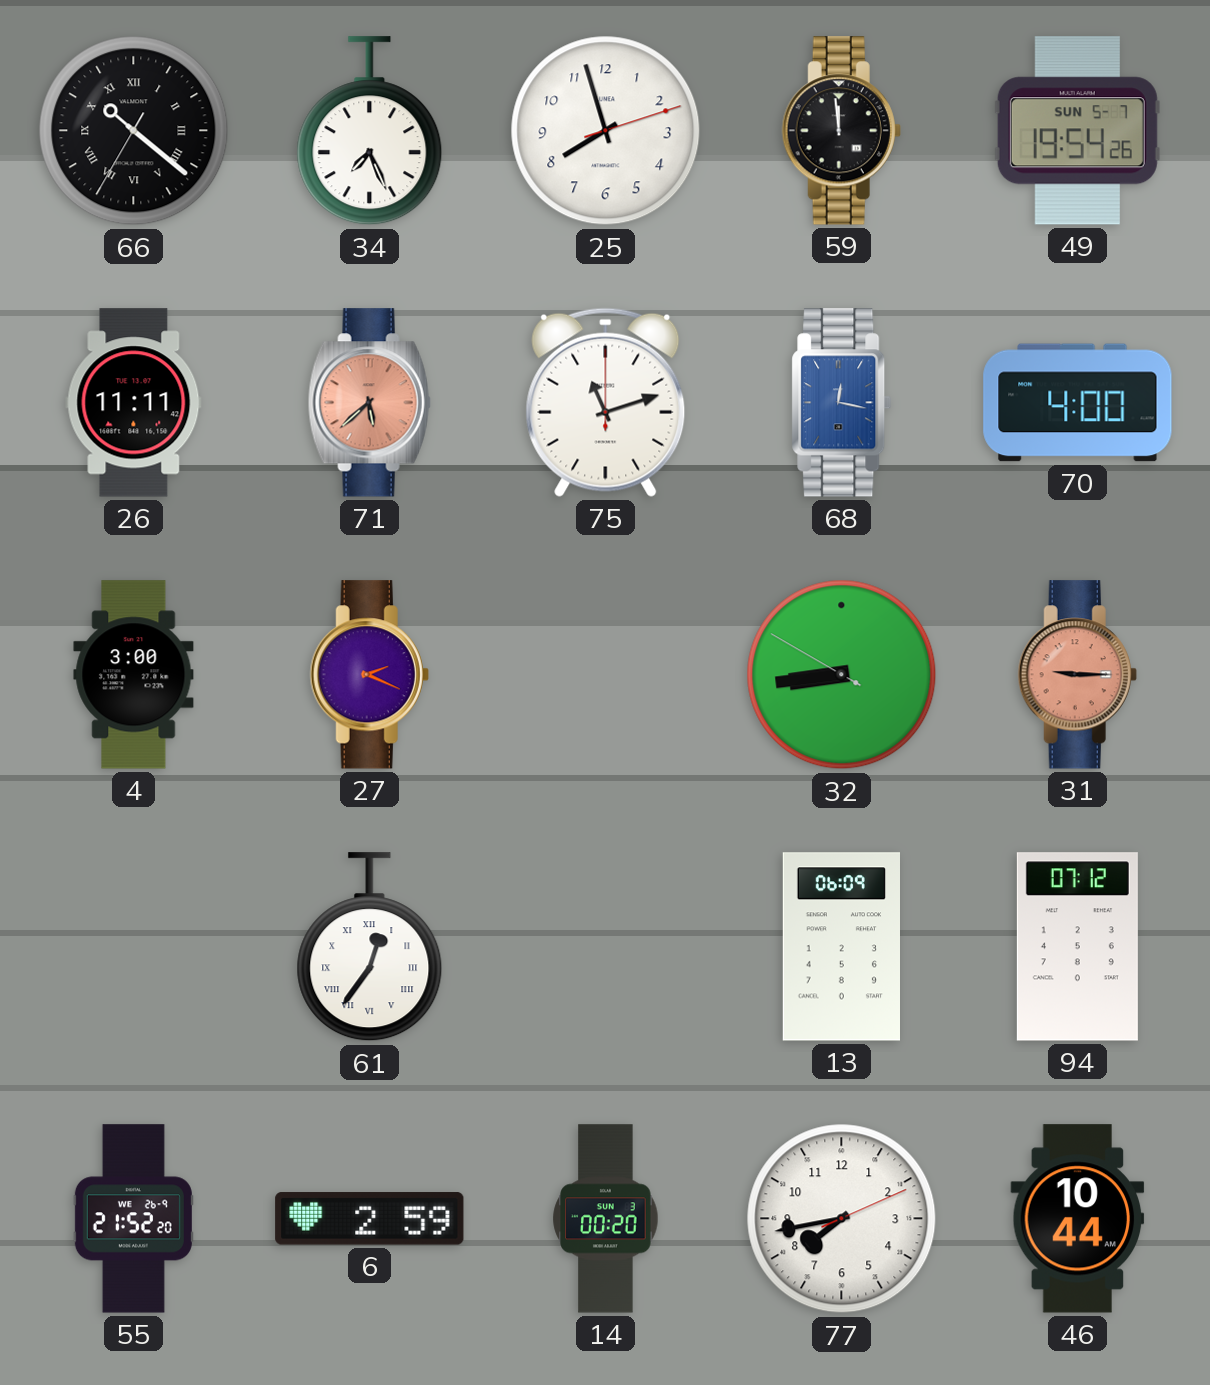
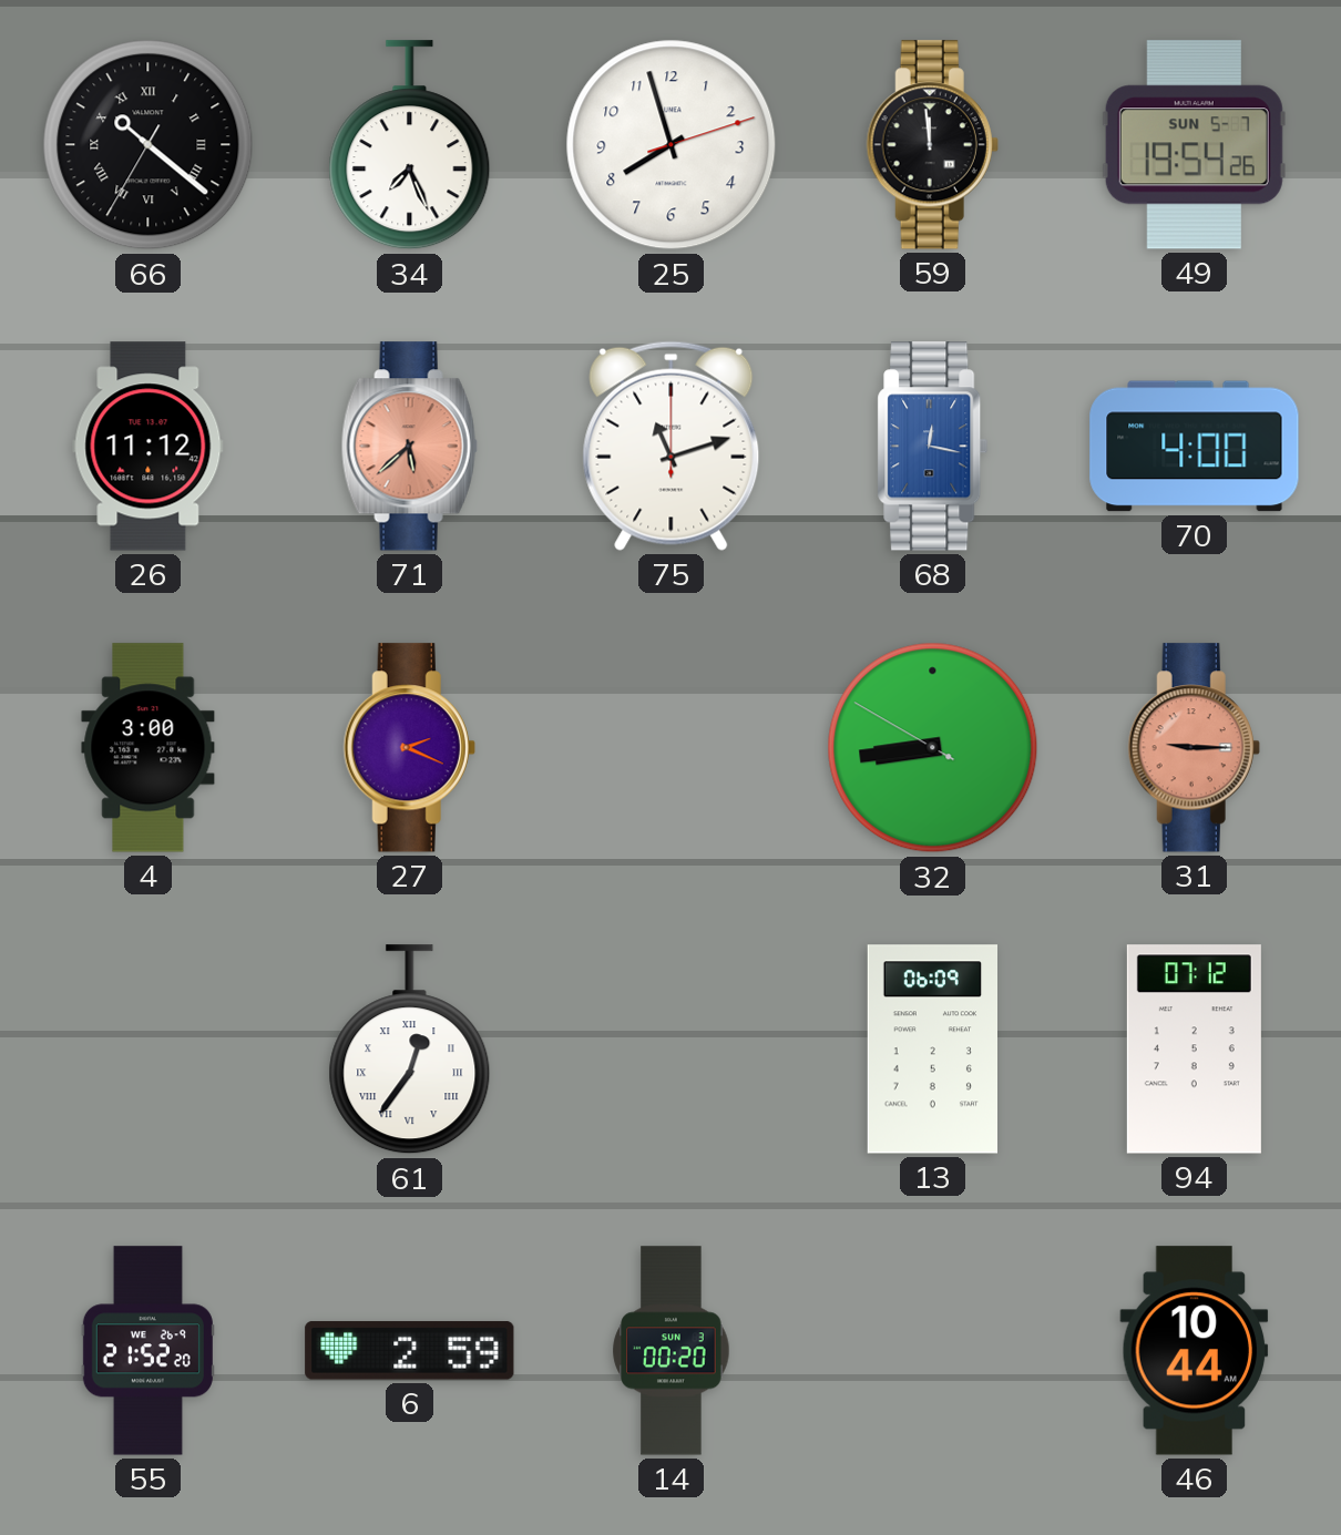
26: 11:11 -> 11:12 (149, 447)
77: 7:43 -> none (842, 1219)
